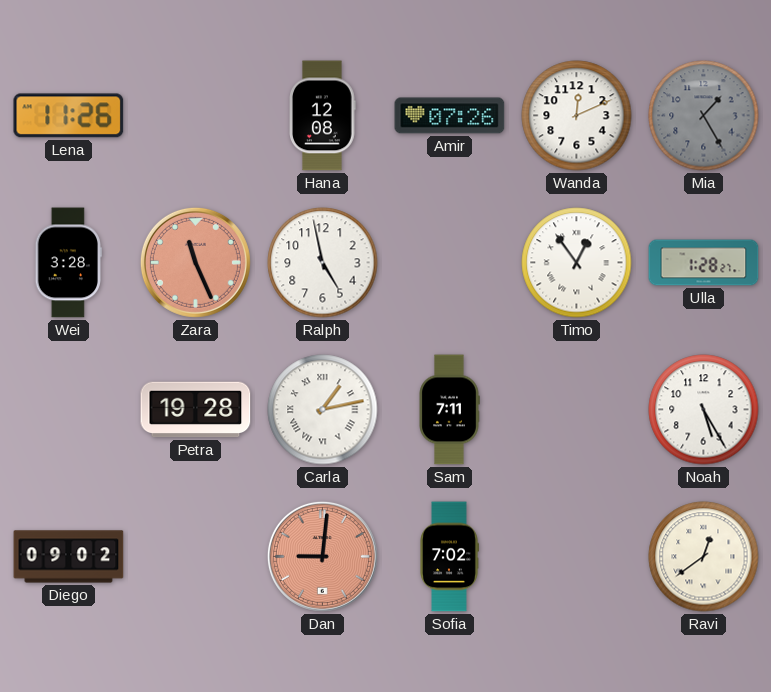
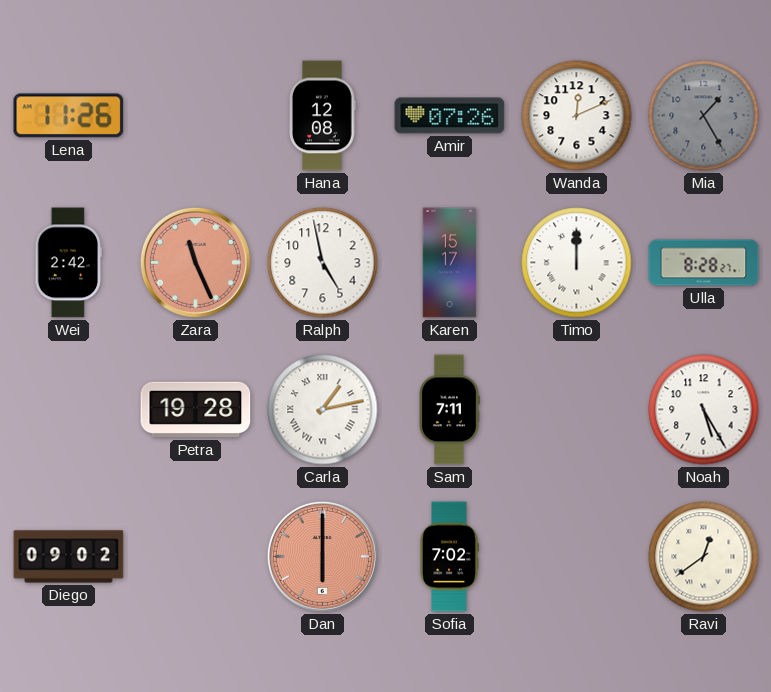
Wei: 3:28 -> 2:42 (68, 263)
Karen: none -> 15:17 (450, 263)
Timo: 12:54 -> 12:00 (577, 263)
Ulla: 1:28 -> 8:28 (704, 263)
Dan: 9:01 -> 6:00 (322, 556)
